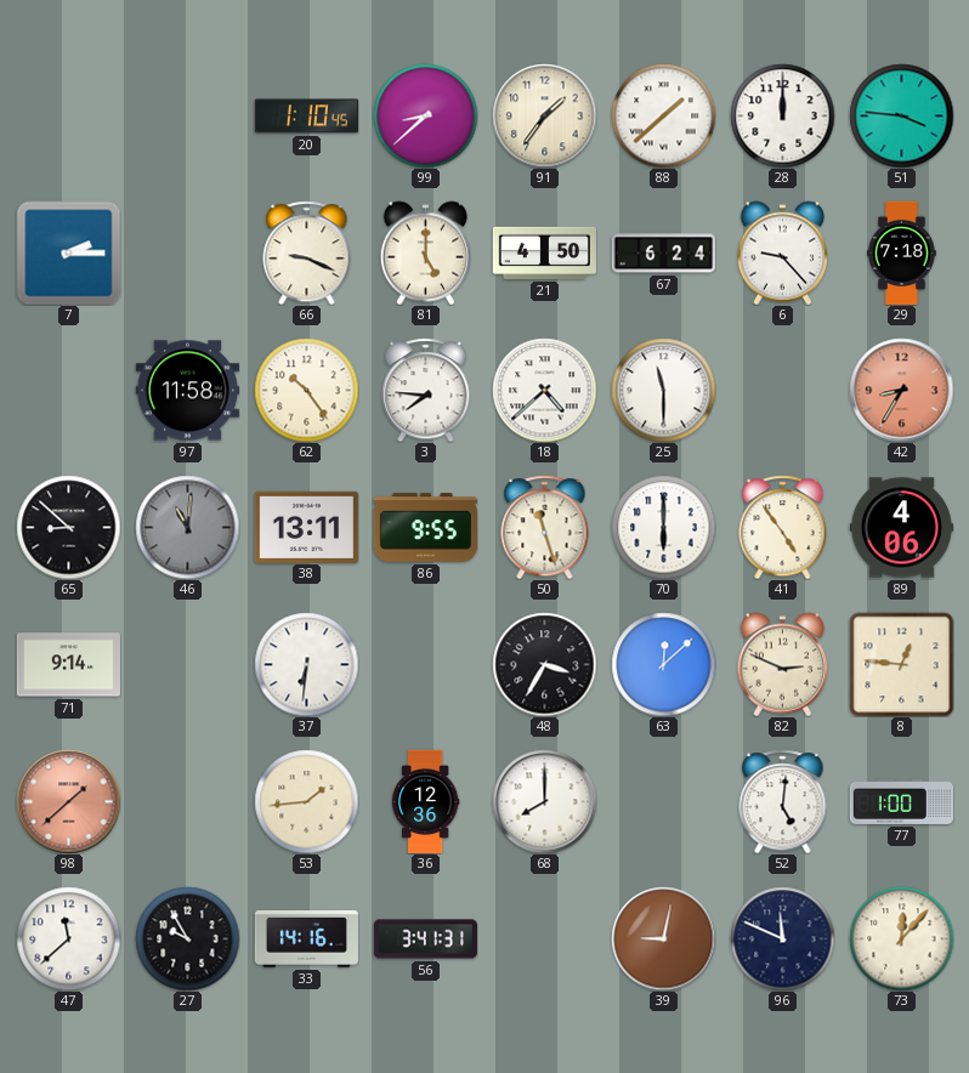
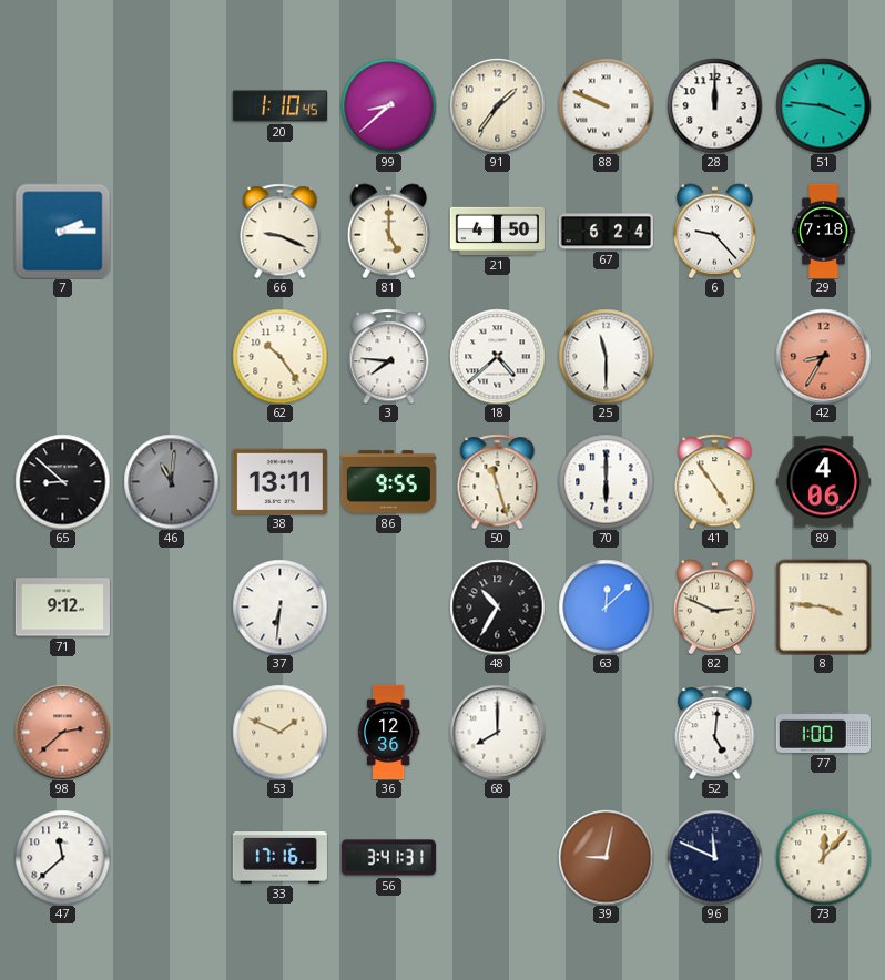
88: 1:38 -> 9:49 (606, 105)
97: 11:58 -> none (187, 391)
71: 9:14 -> 9:12 (62, 608)
48: 3:35 -> 10:35 (497, 606)
8: 12:46 -> 3:46 (823, 606)
98: 1:38 -> 2:38 (62, 732)
53: 1:44 -> 1:49 (279, 732)
27: 9:55 -> none (187, 938)
33: 14:16 -> 17:16 (279, 858)
